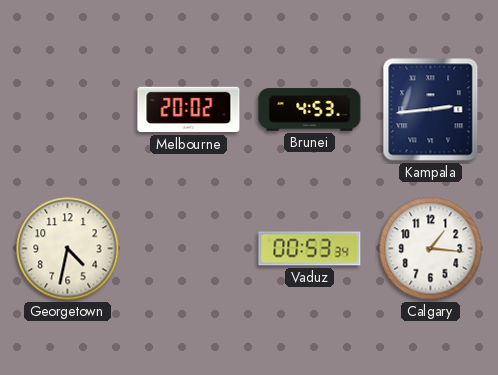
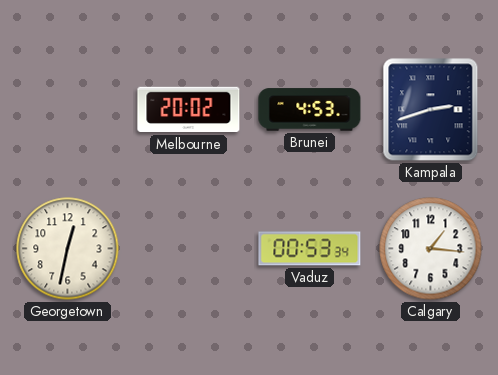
Kampala: 2:44 -> 2:42 (431, 110)
Georgetown: 4:32 -> 12:32 (68, 249)
